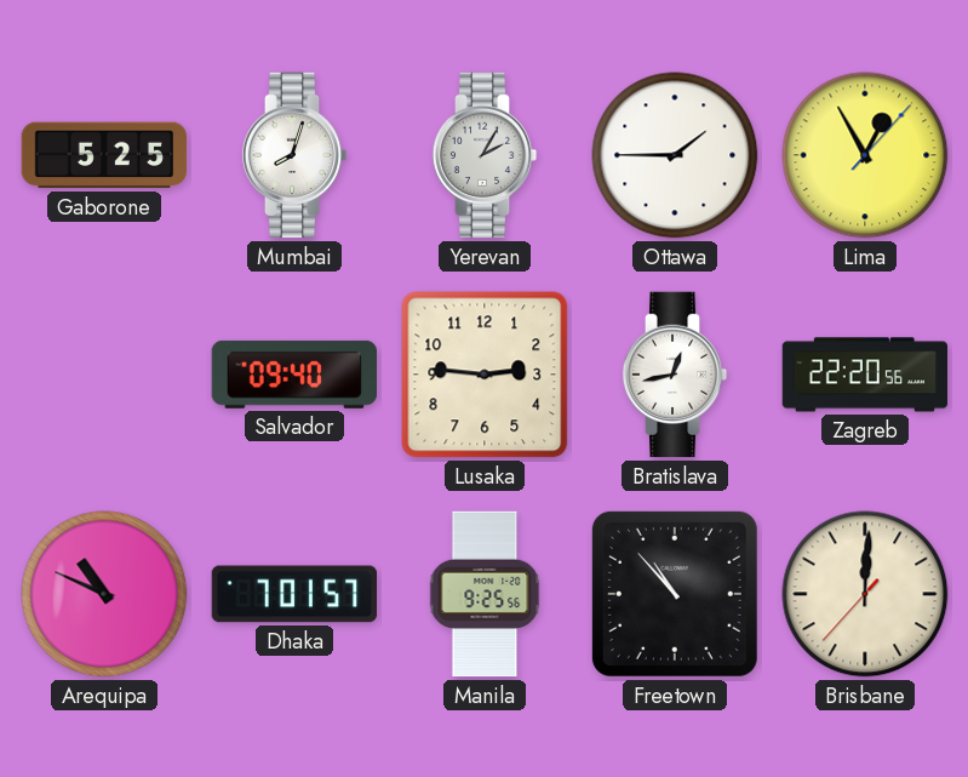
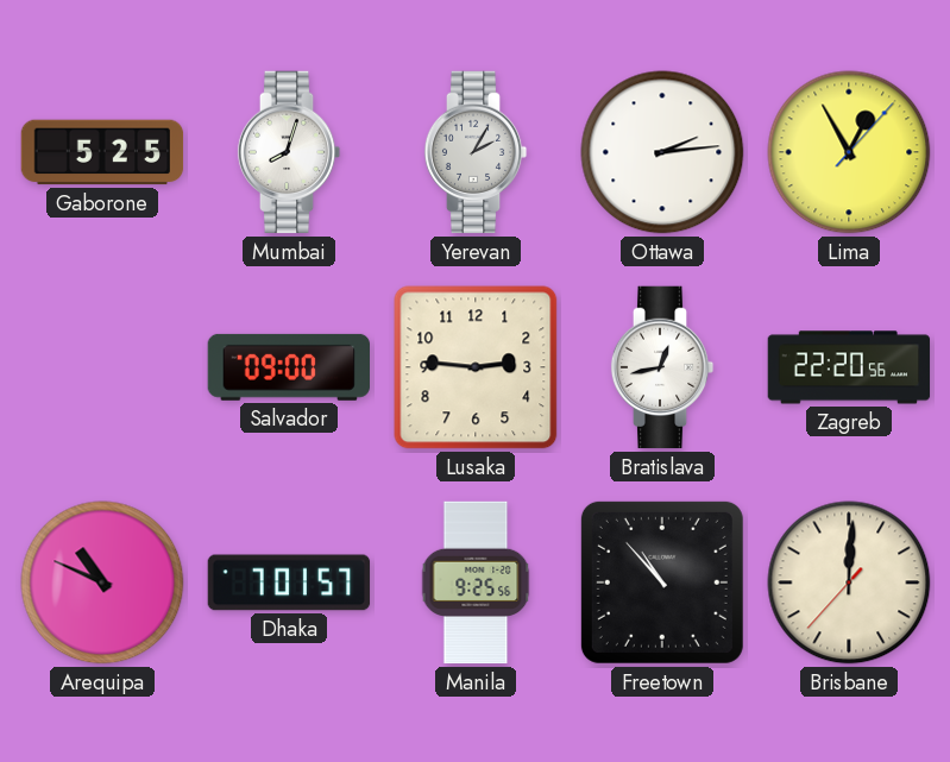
Ottawa: 1:45 -> 2:14 (662, 152)
Salvador: 09:40 -> 09:00 (288, 367)
